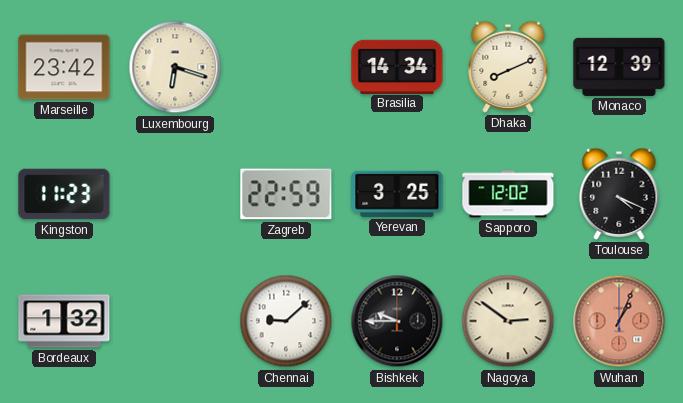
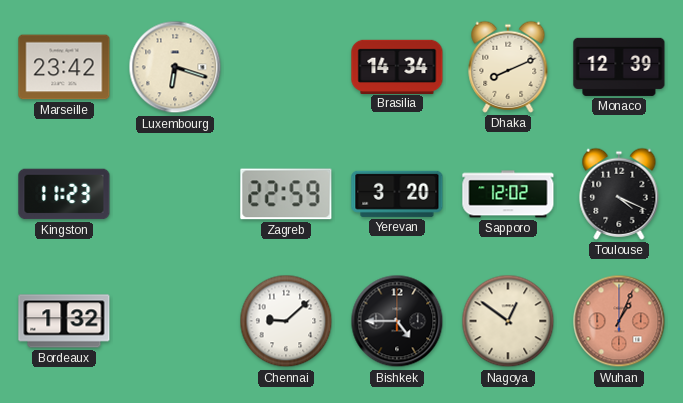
Yerevan: 3:25 -> 3:20 (397, 194)
Bishkek: 9:45 -> 4:45 (397, 321)
Nagoya: 2:51 -> 12:51 (508, 321)
